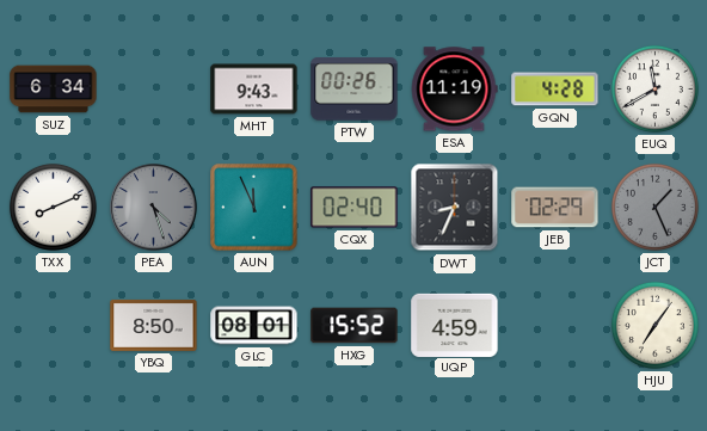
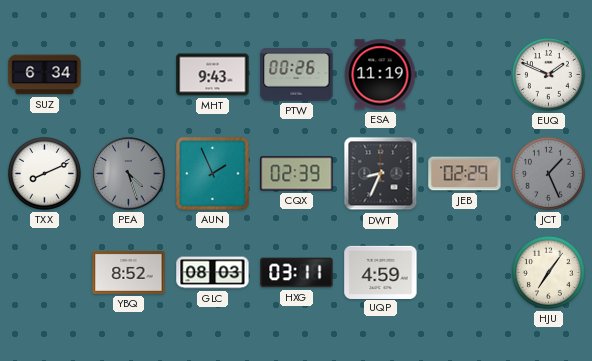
GQN: 4:28 -> none (555, 90)
EUQ: 11:40 -> 1:49 (548, 74)
AUN: 11:56 -> 1:56 (213, 174)
CQX: 02:40 -> 02:39 (297, 174)
YBQ: 8:50 -> 8:52 (129, 272)
GLC: 08:01 -> 08:03 (213, 273)
HXG: 15:52 -> 03:11 (297, 273)
